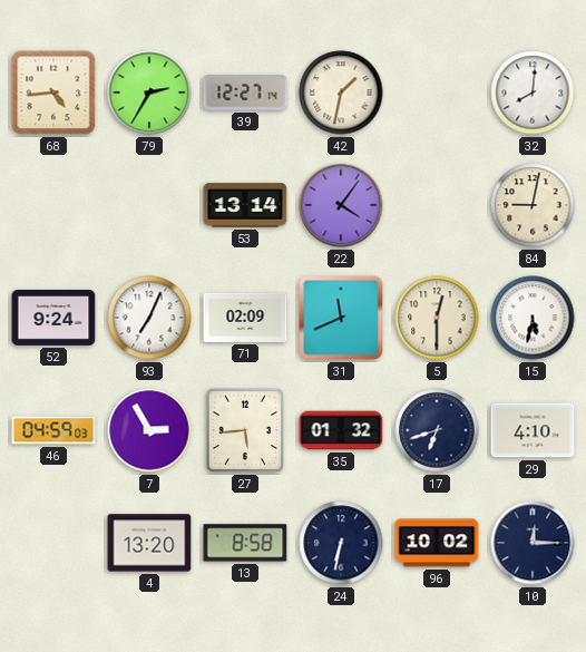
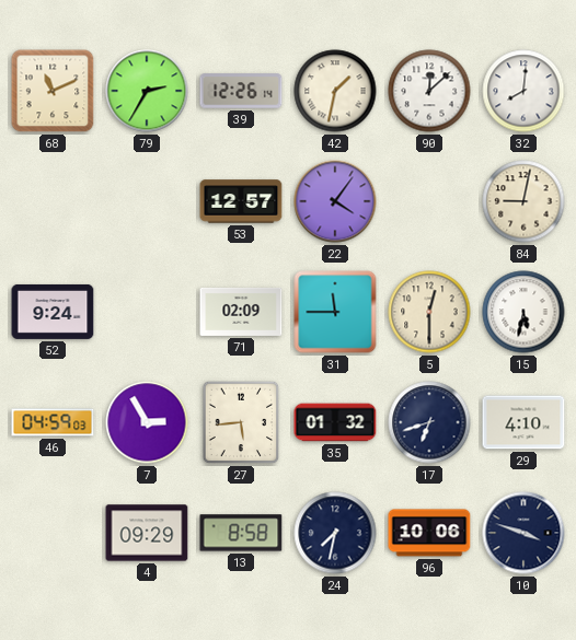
68: 4:44 -> 11:11 (53, 91)
39: 12:27 -> 12:26 (241, 91)
90: none -> 12:08 (429, 91)
53: 13:14 -> 12:57 (241, 201)
93: 7:04 -> none (149, 318)
31: 11:41 -> 11:45 (335, 312)
4: 13:20 -> 09:29 (147, 533)
24: 6:32 -> 7:32 (335, 533)
96: 10:02 -> 10:06 (429, 533)
10: 12:15 -> 3:48 (523, 533)
